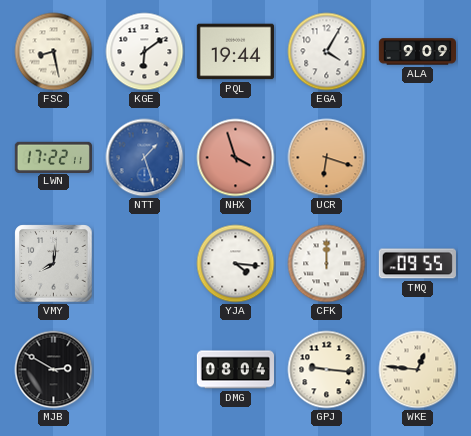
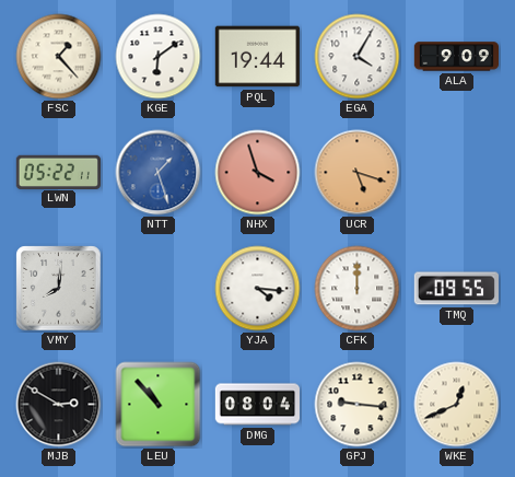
FSC: 8:28 -> 1:23 (59, 57)
LWN: 17:22 -> 05:22 (58, 172)
UCR: 6:18 -> 5:18 (358, 173)
LEU: none -> 10:53 (159, 405)
WKE: 12:46 -> 12:41 (457, 405)
